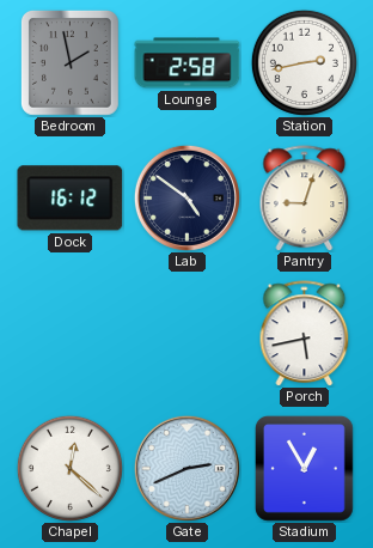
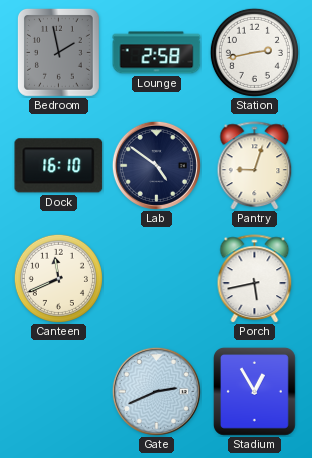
Dock: 16:12 -> 16:10 (59, 166)
Canteen: none -> 11:41 (58, 278)
Chapel: 12:22 -> none (69, 468)
